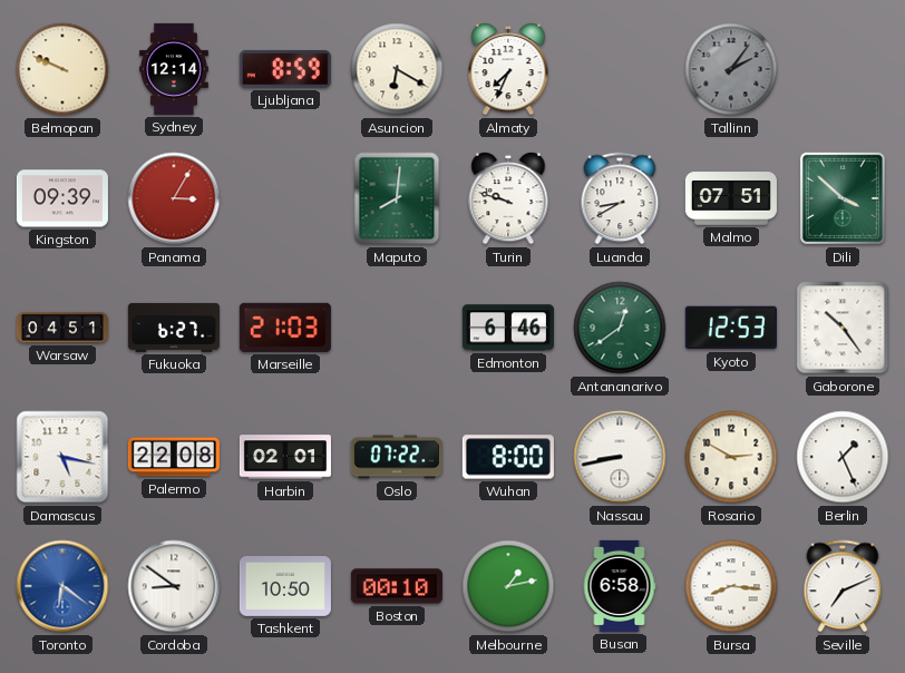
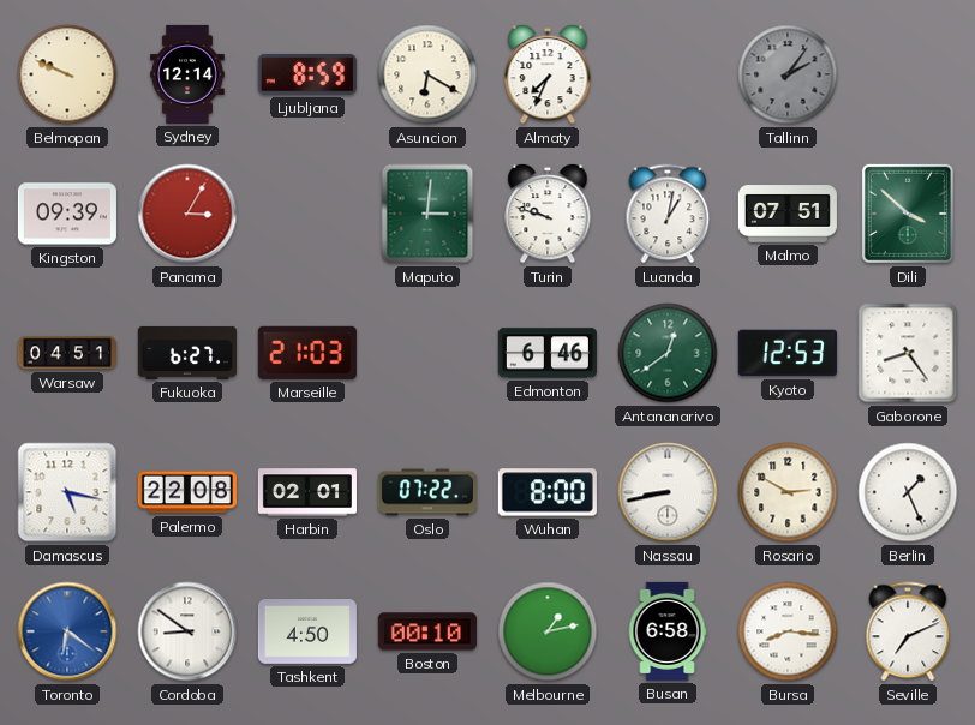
Maputo: 8:01 -> 3:01 (427, 214)
Luanda: 8:40 -> 1:02 (668, 214)
Gaborone: 10:24 -> 8:24 (908, 353)
Tashkent: 10:50 -> 4:50 (307, 633)
